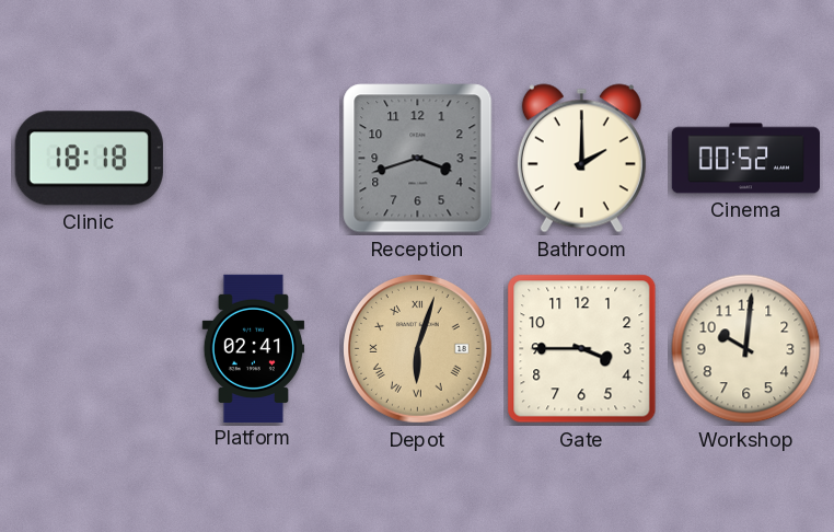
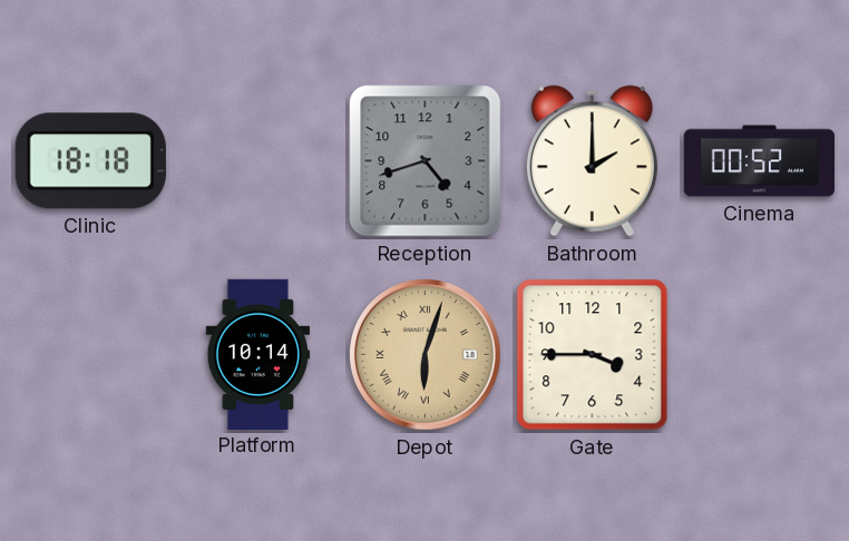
Reception: 3:42 -> 4:42 (426, 161)
Platform: 02:41 -> 10:14 (258, 354)
Workshop: 10:01 -> none (746, 349)
